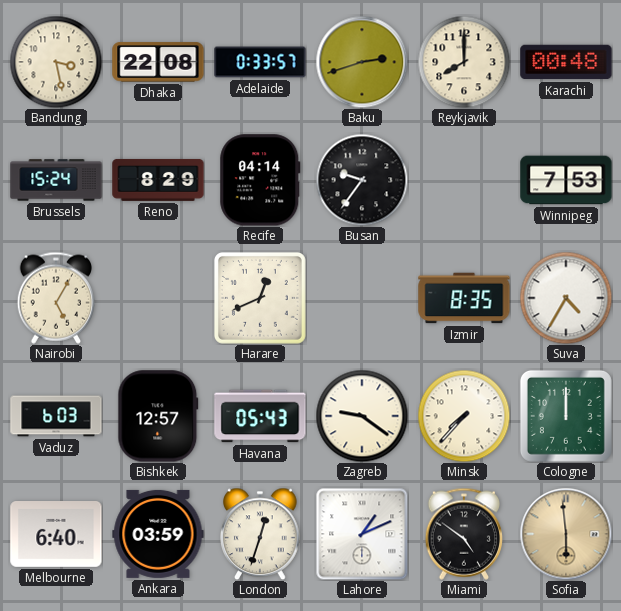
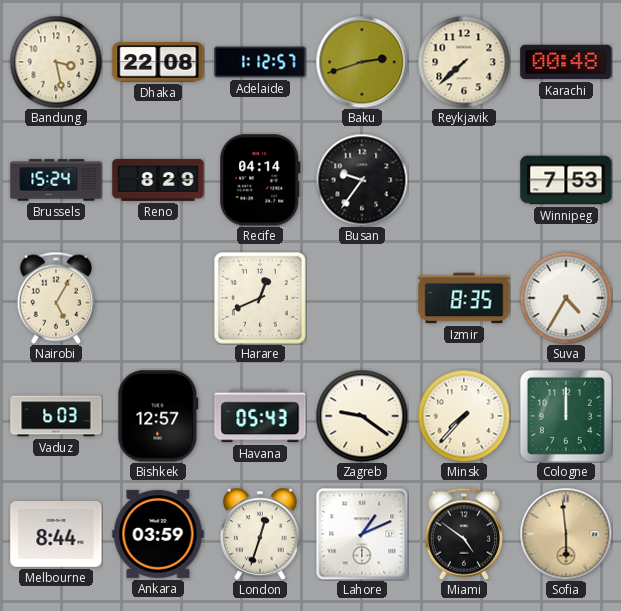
Adelaide: 0:33 -> 1:12 (260, 62)
Reykjavik: 8:00 -> 7:38 (464, 62)
Melbourne: 6:40 -> 8:44 (56, 535)
